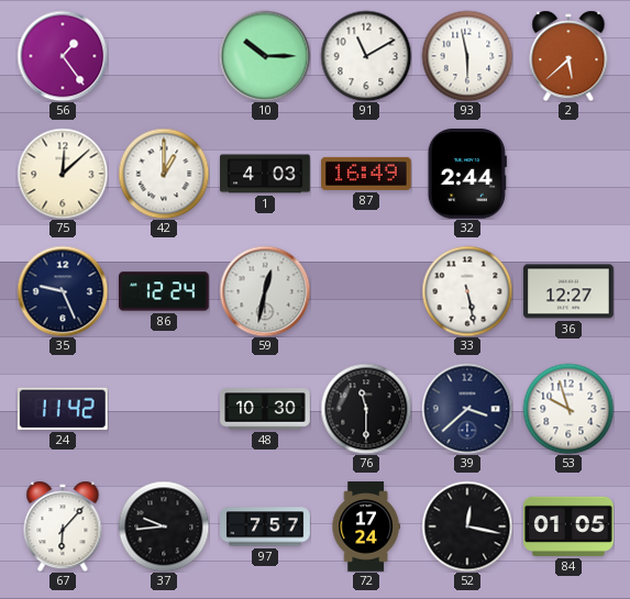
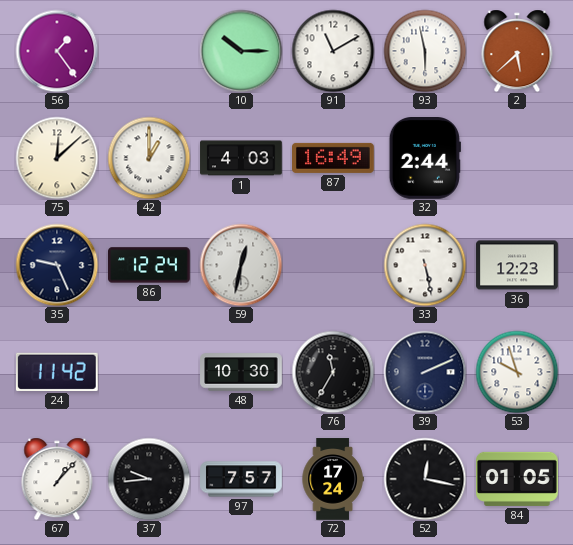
36: 12:27 -> 12:23 (517, 265)
76: 11:30 -> 11:35 (333, 372)
39: 3:38 -> 2:11 (425, 372)
67: 6:07 -> 1:07 (57, 479)
